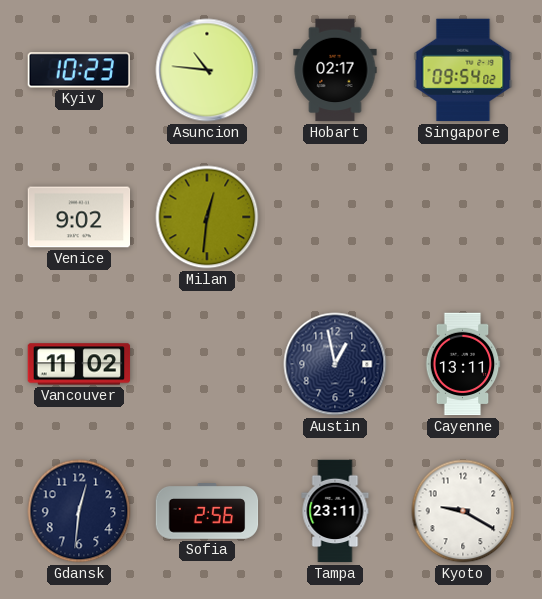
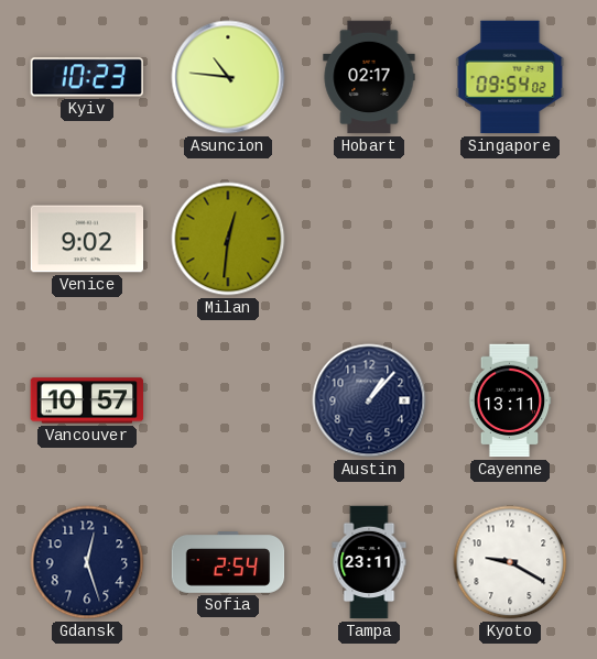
Vancouver: 11:02 -> 10:57 (87, 400)
Austin: 12:58 -> 1:07 (369, 400)
Gdansk: 12:31 -> 12:27 (87, 562)
Sofia: 2:56 -> 2:54 (228, 562)
